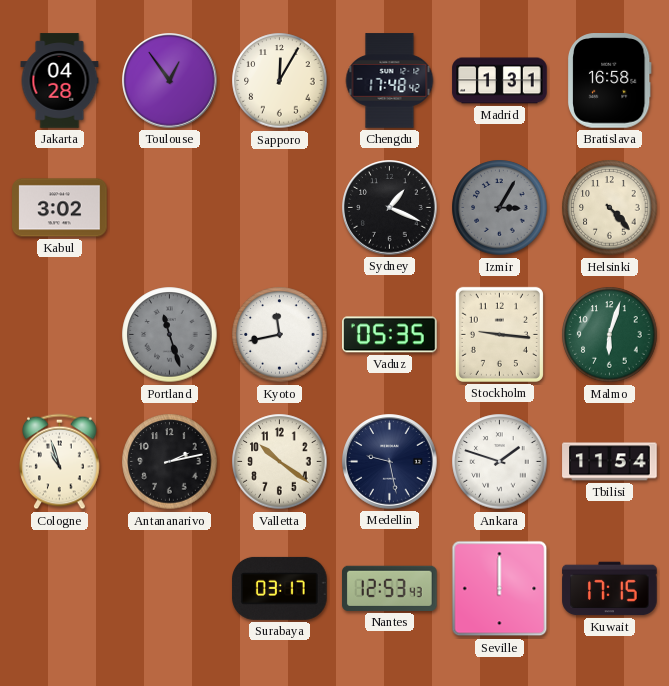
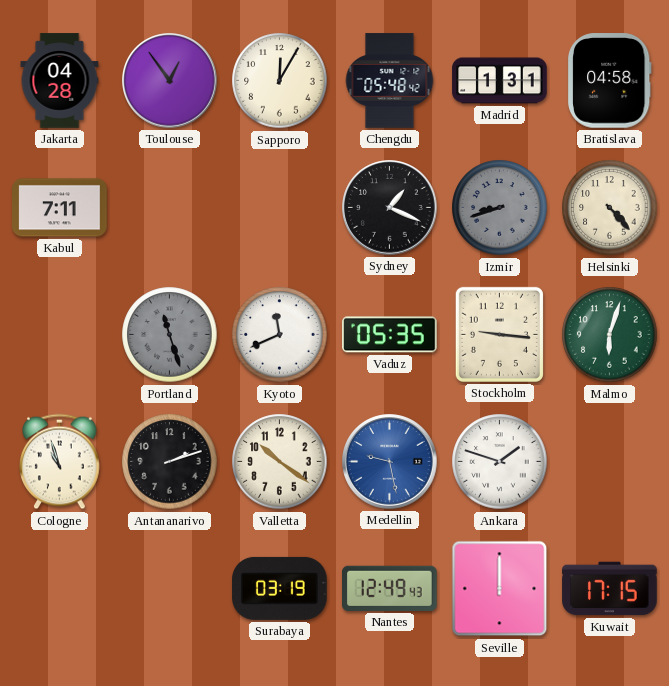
Chengdu: 17:48 -> 05:48 (390, 81)
Bratislava: 16:58 -> 04:58 (609, 81)
Kabul: 3:02 -> 7:11 (60, 208)
Izmir: 3:05 -> 8:42 (500, 208)
Kyoto: 11:43 -> 11:41 (280, 335)
Antananarivo: 2:13 -> 2:12 (170, 462)
Medellin dial: navy -> blue (390, 462)
Tbilisi: 11:54 -> none (610, 462)
Surabaya: 03:17 -> 03:19 (280, 588)
Nantes: 12:53 -> 12:49 (390, 588)
